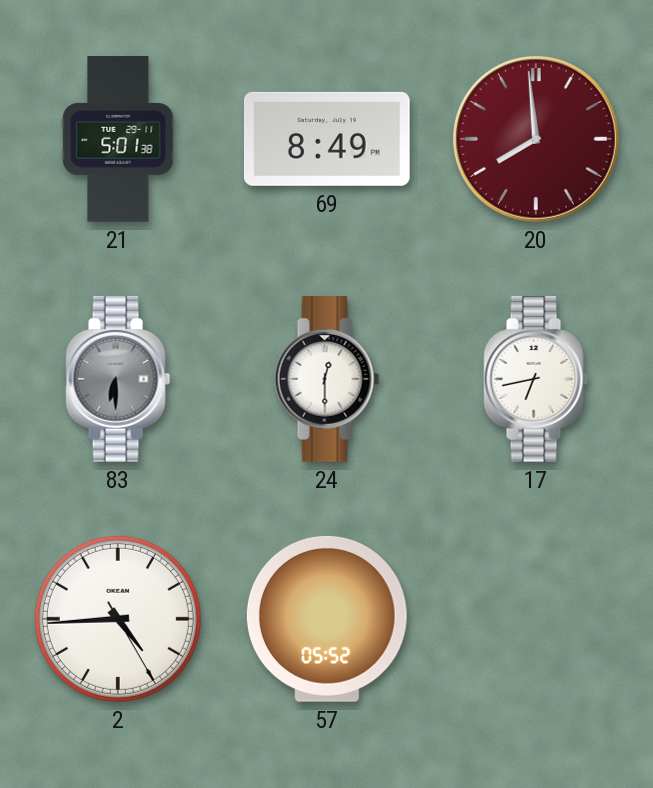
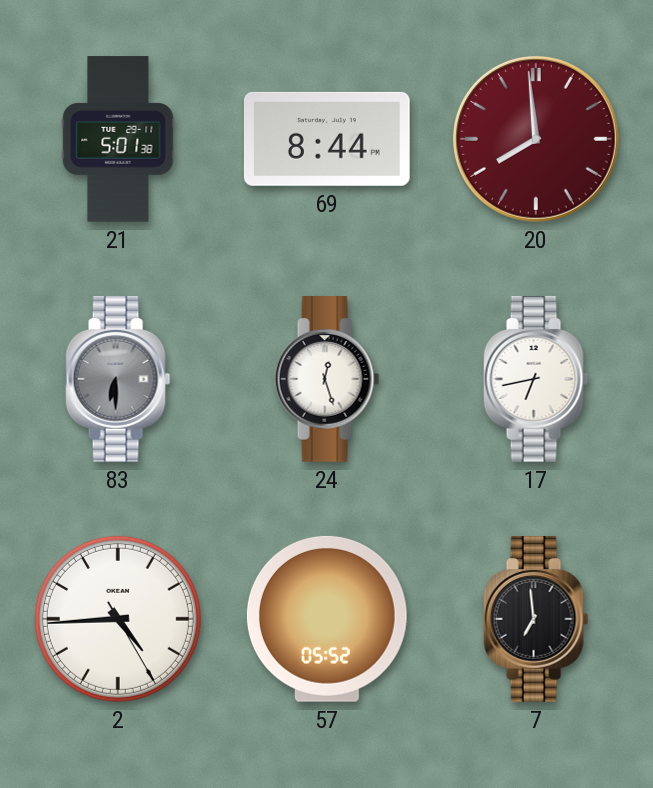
69: 8:49 -> 8:44 (327, 139)
24: 12:30 -> 12:27 (327, 380)
7: none -> 6:59 (536, 620)
